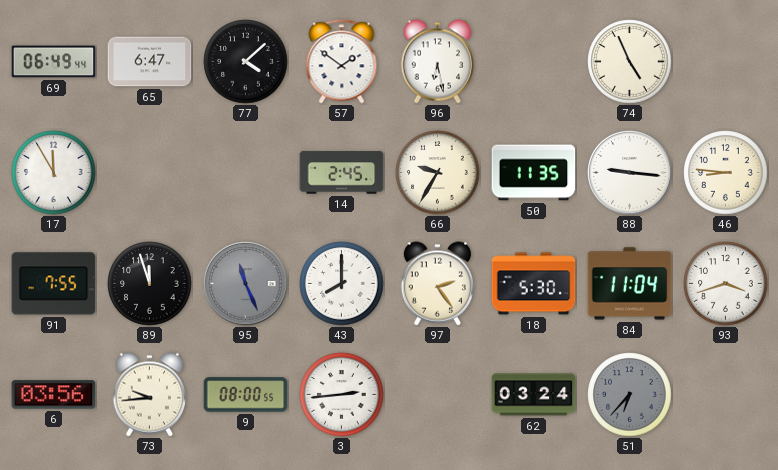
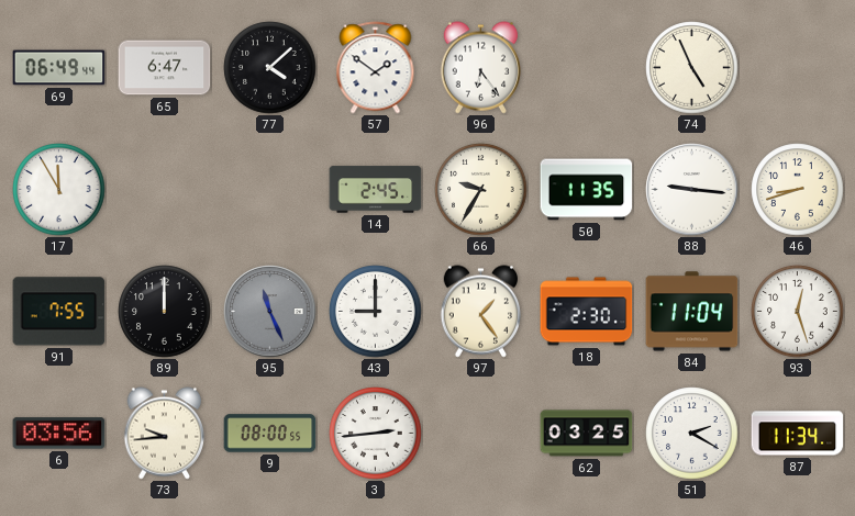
96: 6:28 -> 6:24 (480, 68)
46: 8:46 -> 8:42 (798, 190)
89: 11:57 -> 12:00 (165, 312)
43: 8:00 -> 9:00 (376, 312)
97: 2:24 -> 1:24 (480, 312)
18: 5:30 -> 2:30 (587, 312)
93: 3:42 -> 12:27 (798, 312)
62: 03:24 -> 03:25 (587, 434)
51: 6:37 -> 2:20 (692, 434)
51 dial: grey -> white (692, 434)
87: none -> 11:34 (798, 434)
